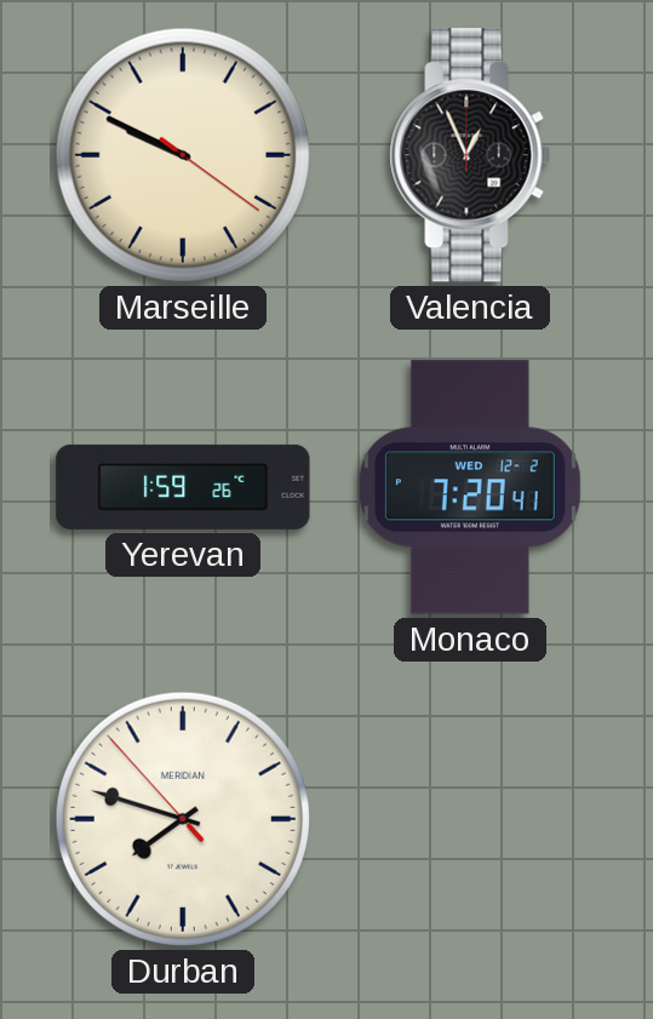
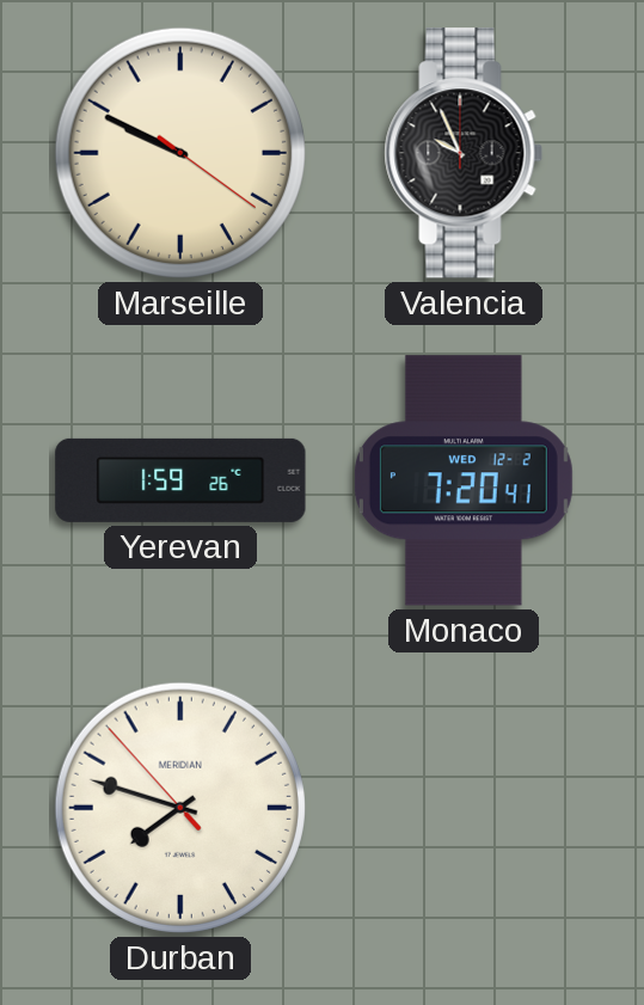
Valencia: 12:56 -> 9:56 (464, 153)
